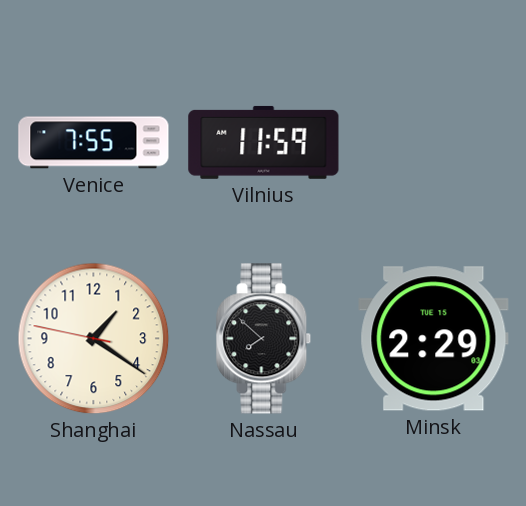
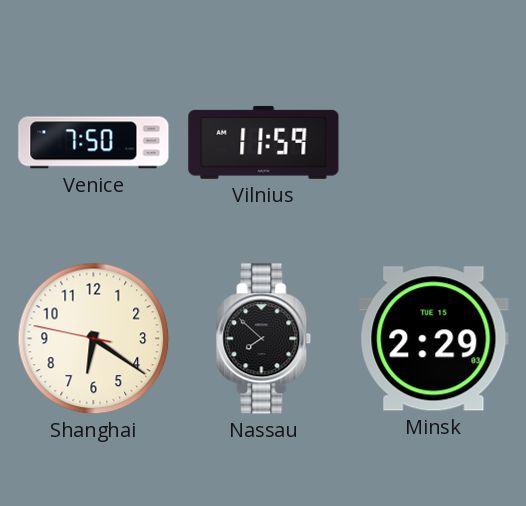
Venice: 7:55 -> 7:50 (94, 143)
Shanghai: 1:20 -> 6:20 (94, 339)
